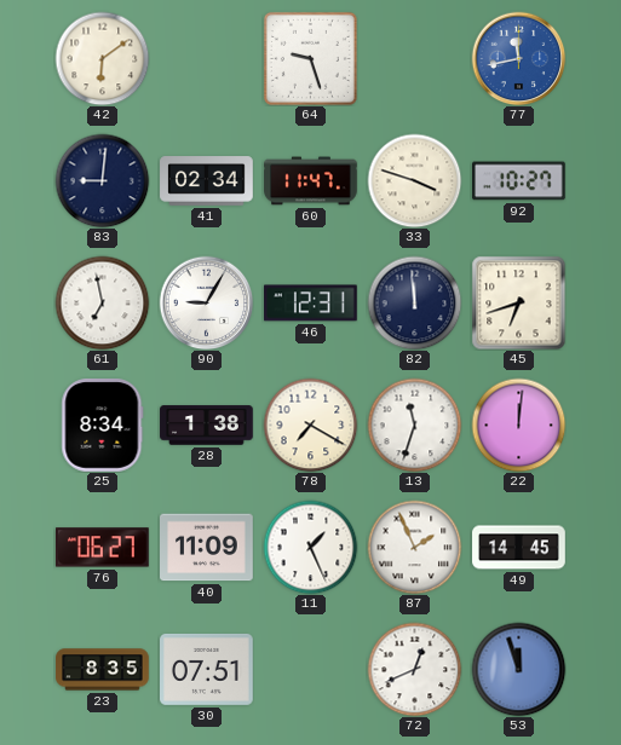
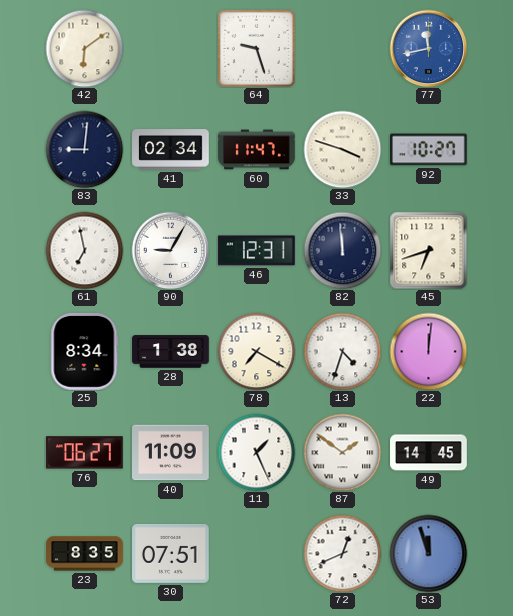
13: 11:33 -> 4:33 (342, 351)
87: 1:56 -> 1:51 (342, 452)
